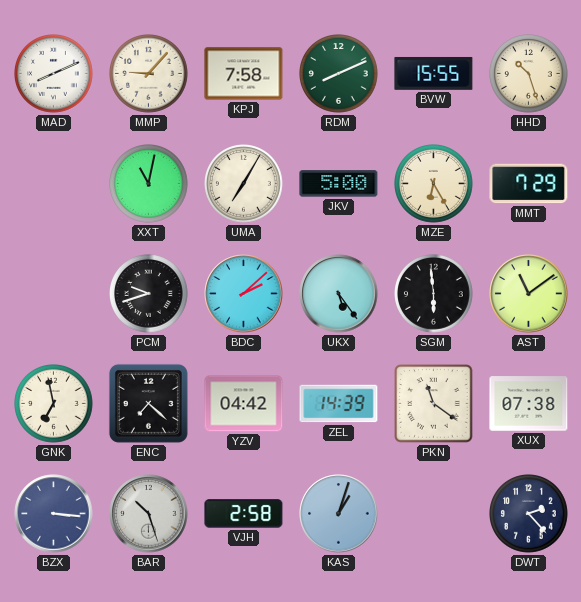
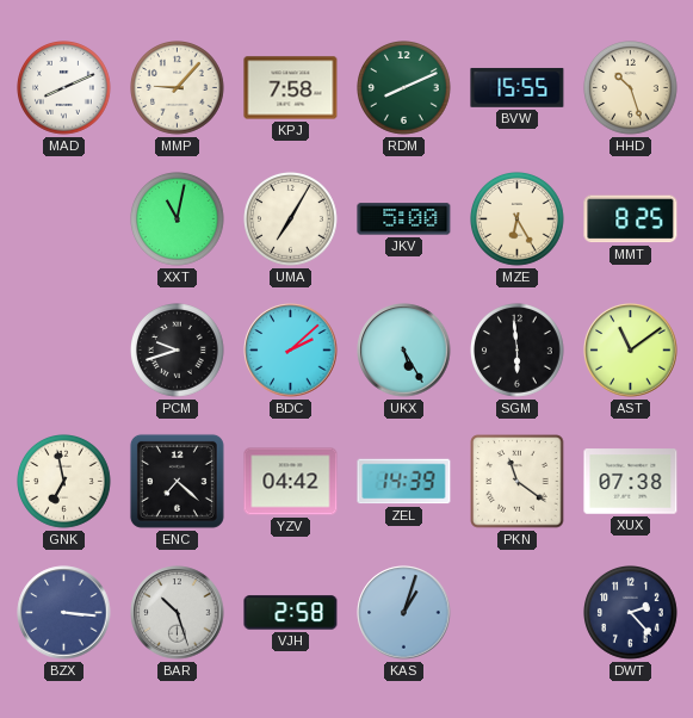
MMT: 7:29 -> 8:25 (631, 219)
UKX: 5:24 -> 5:25 (404, 351)
